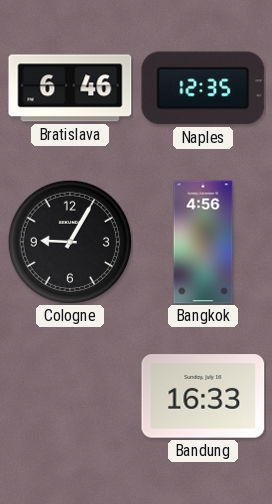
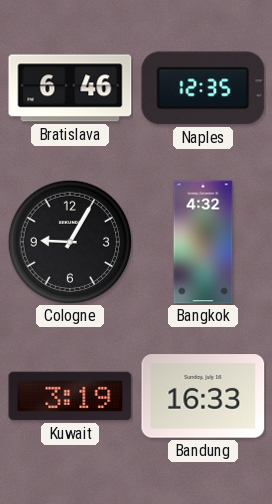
Bangkok: 4:56 -> 4:32 (203, 242)
Kuwait: none -> 3:19 (70, 396)
